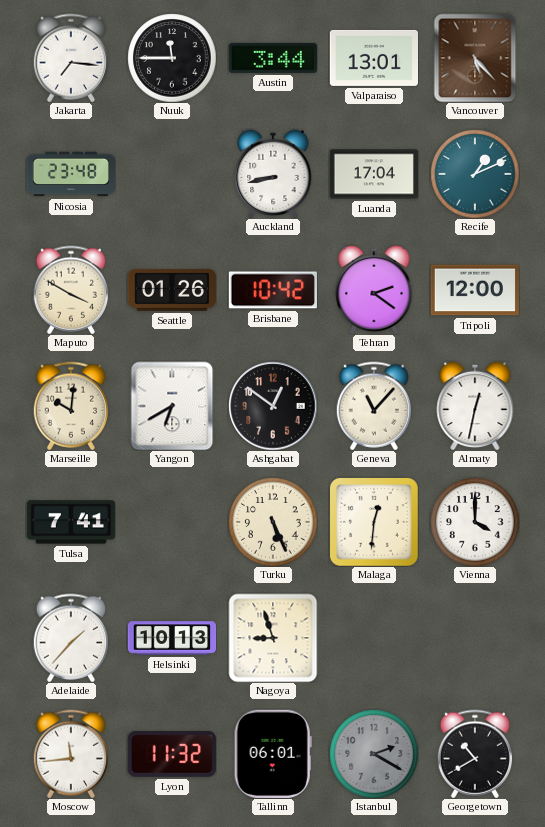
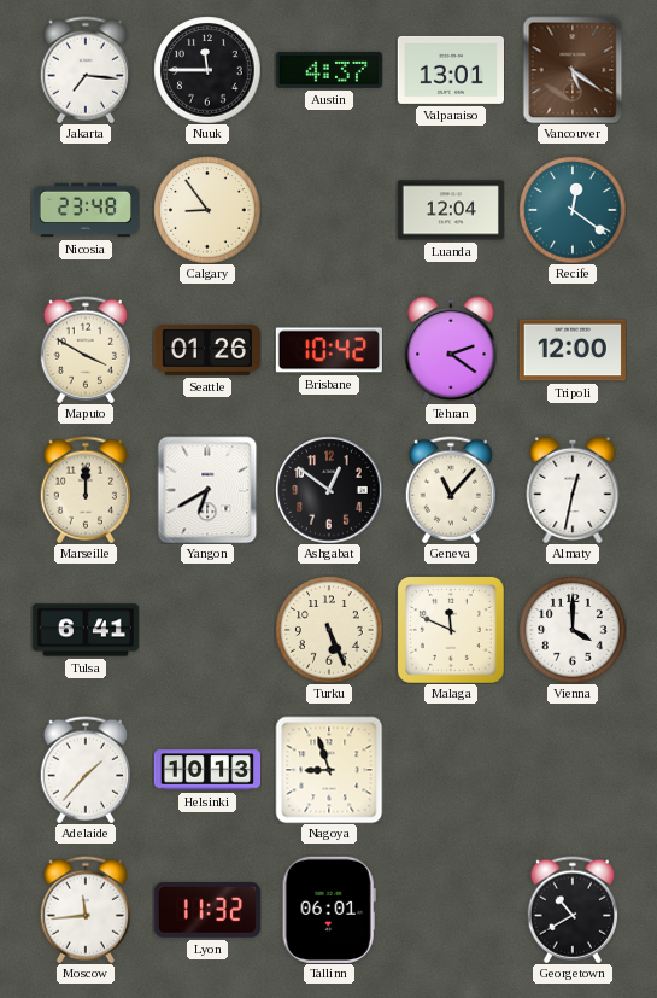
Austin: 3:44 -> 4:37 (329, 70)
Vancouver: 5:23 -> 5:21 (573, 70)
Calgary: none -> 8:54 (207, 210)
Auckland: 8:43 -> none (273, 174)
Luanda: 17:04 -> 12:04 (450, 210)
Recife: 1:11 -> 12:21 (573, 210)
Marseille: 10:01 -> 12:00 (84, 490)
Tulsa: 7:41 -> 6:41 (86, 630)
Malaga: 12:31 -> 11:49 (451, 630)
Istanbul: 2:20 -> none (374, 754)
